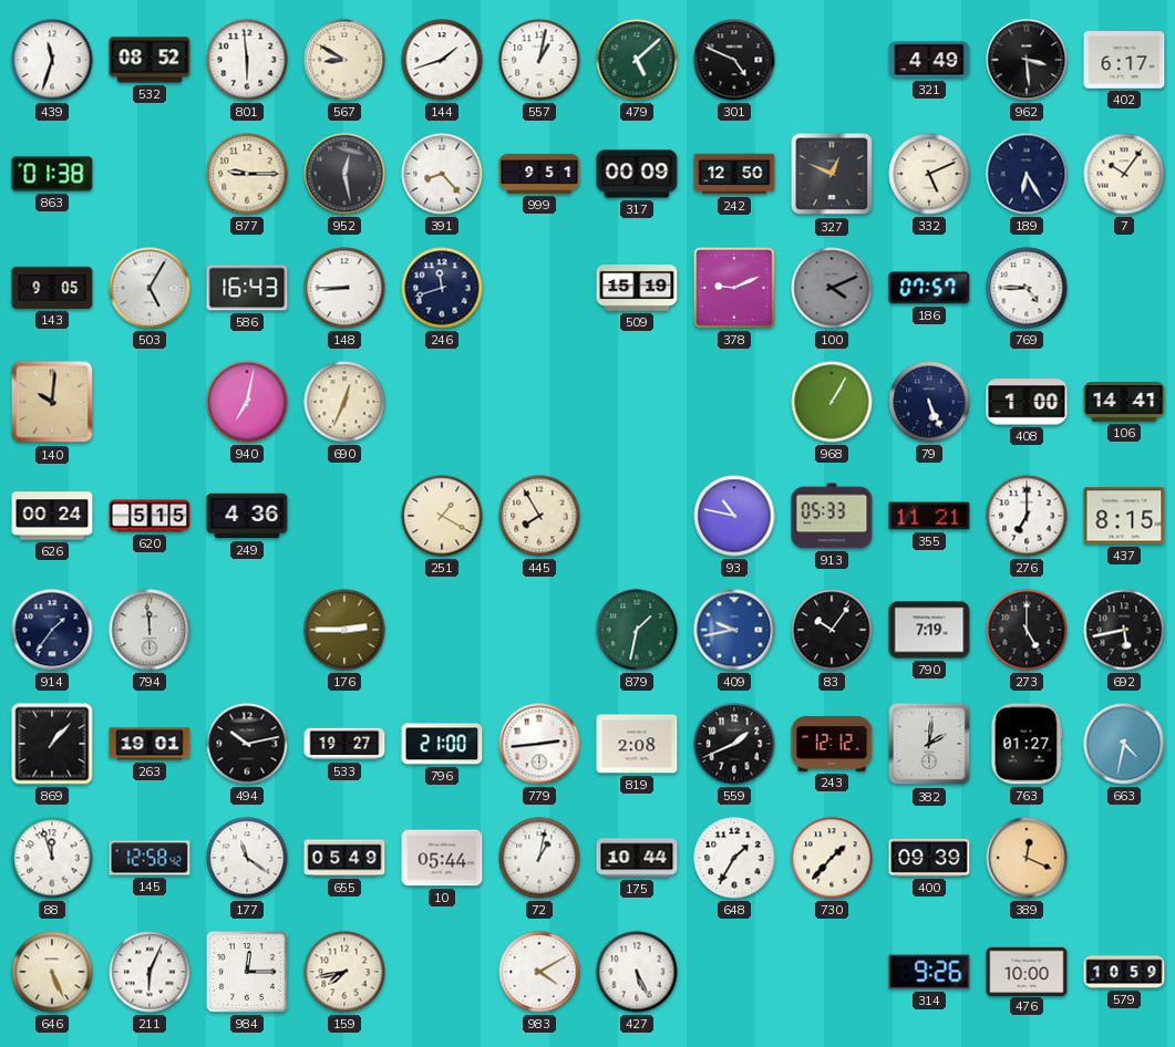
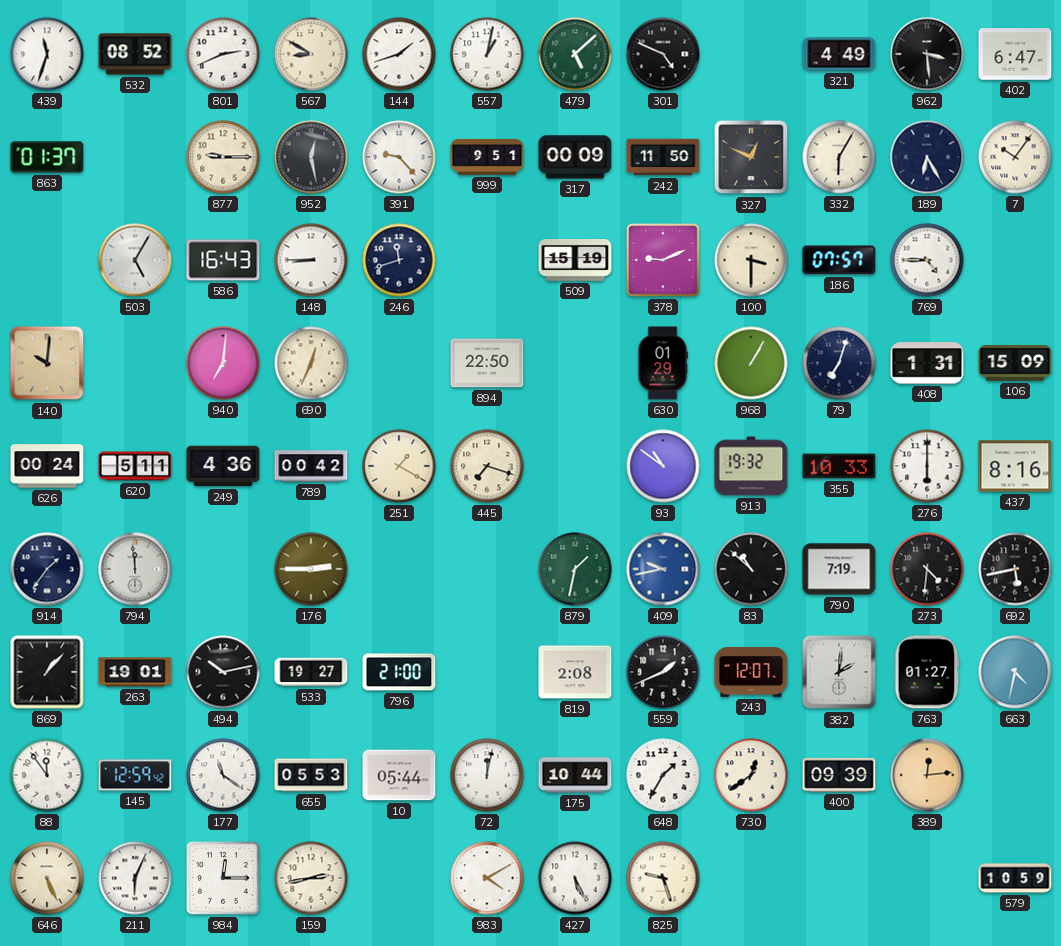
801: 5:59 -> 2:41 (223, 54)
402: 6:17 -> 6:47 (1015, 54)
863: 01:38 -> 01:37 (47, 157)
391: 8:23 -> 9:23 (399, 157)
242: 12:50 -> 11:50 (663, 157)
332: 5:11 -> 6:05 (839, 157)
143: 9:05 -> none (52, 288)
100: 4:11 -> 3:30 (751, 260)
100 dial: grey -> cream (751, 260)
940: 7:02 -> 7:01 (223, 363)
894: none -> 22:50 (487, 363)
630: none -> 01:29 (663, 363)
79: 5:26 -> 7:03 (839, 363)
408: 1:00 -> 1:31 (927, 363)
106: 14:41 -> 15:09 (1015, 363)
620: 5:15 -> 5:11 (135, 466)
789: none -> 00:42 (311, 466)
445: 7:55 -> 7:18 (487, 466)
93: 10:47 -> 10:51 (663, 466)
913: 05:33 -> 19:32 (751, 466)
355: 11:21 -> 10:33 (839, 466)
276: 7:00 -> 6:00 (927, 466)
437: 8:15 -> 8:16 (1015, 466)
83: 10:06 -> 10:52 (751, 569)
273: 5:00 -> 4:31 (927, 569)
779: 2:44 -> none (539, 744)
243: 12:12 -> 12:07 (751, 672)
88: 11:57 -> 11:54 (47, 775)
145: 12:58 -> 12:59 (135, 775)
655: 05:49 -> 05:53 (311, 775)
72: 1:02 -> 12:02 (487, 775)
730: 1:37 -> 12:39 (751, 775)
389: 12:19 -> 12:14 (927, 775)
159: 7:43 -> 2:43 (311, 878)
825: none -> 9:27 (663, 878)
314: 9:26 -> none (929, 972)
476: 10:00 -> none (1027, 971)
